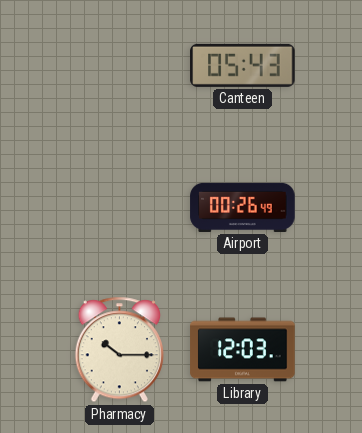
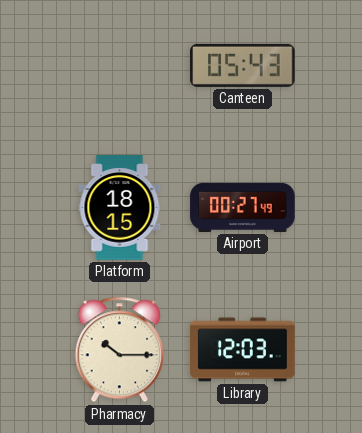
Platform: none -> 18:15 (120, 208)
Airport: 00:26 -> 00:27 (243, 207)
